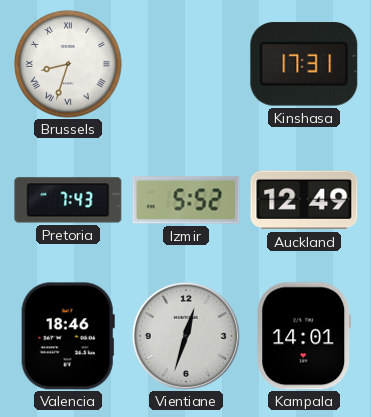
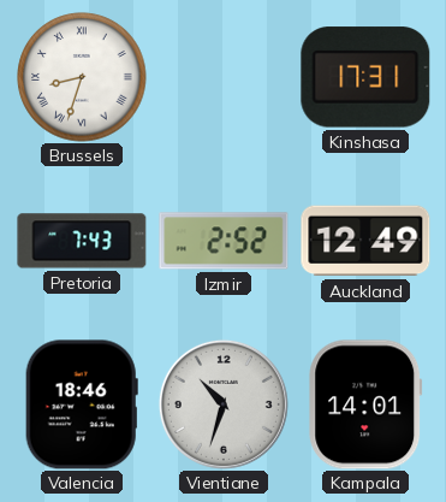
Izmir: 5:52 -> 2:52 (224, 241)
Vientiane: 12:33 -> 10:33 (224, 404)
